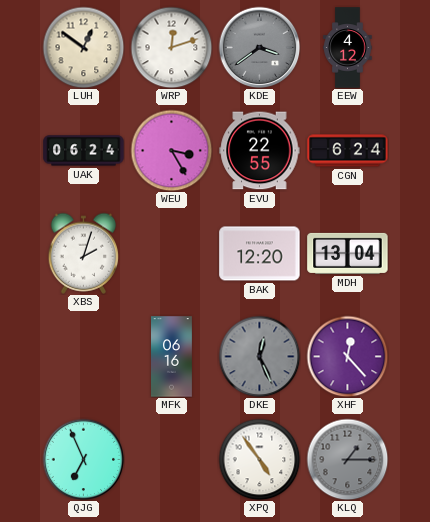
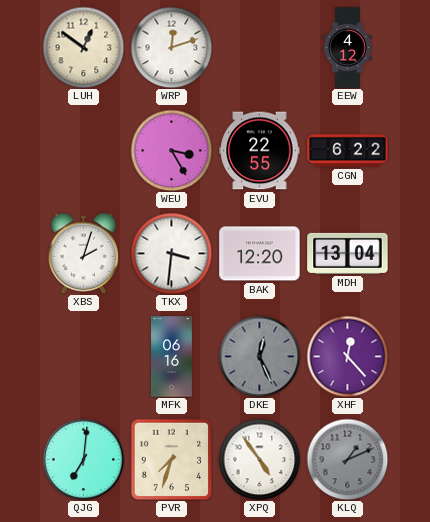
KDE: 3:39 -> none (259, 47)
UAK: 06:24 -> none (84, 151)
CGN: 6:24 -> 6:22 (348, 151)
TKX: none -> 3:31 (171, 253)
QJG: 6:56 -> 7:01 (83, 459)
PVR: none -> 7:33 (171, 459)
KLQ: 1:15 -> 1:11 (347, 459)
